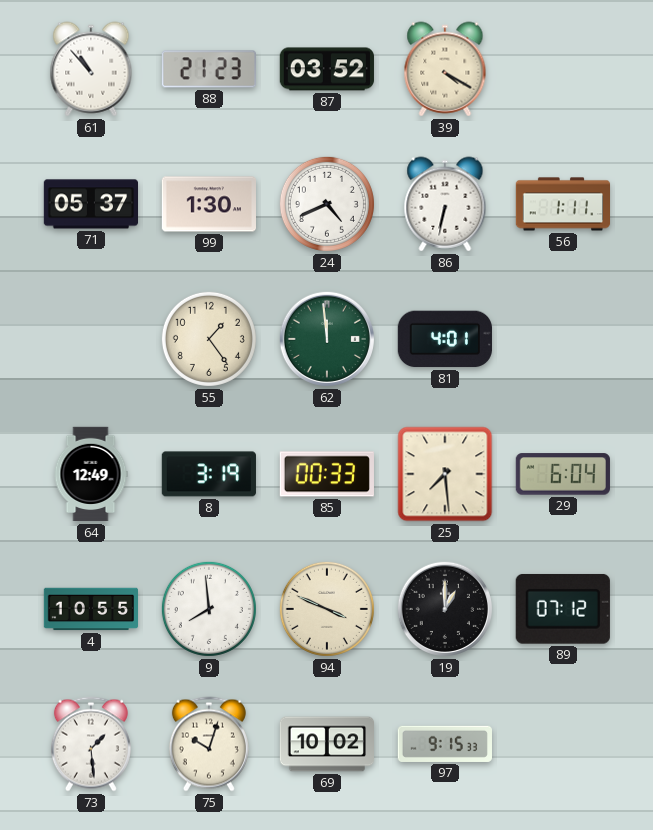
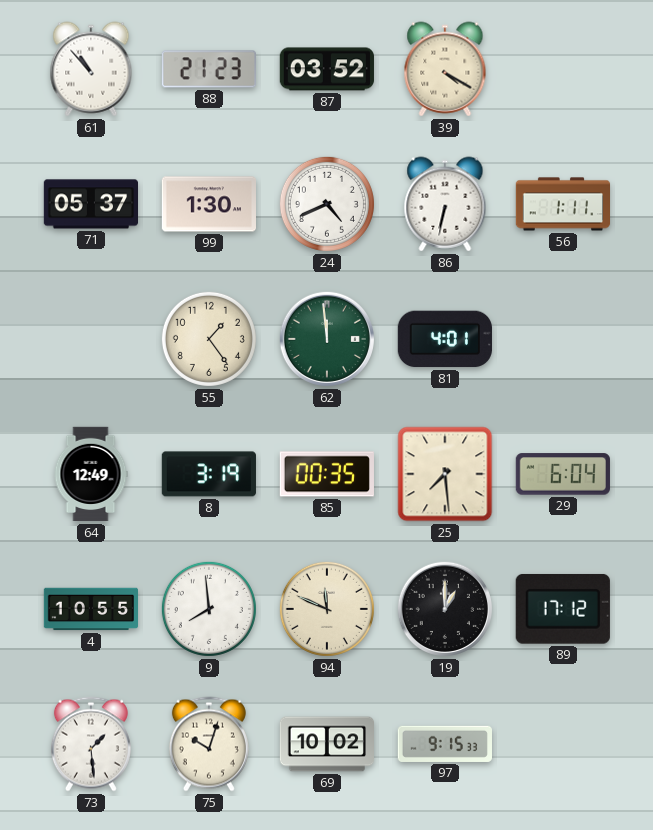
85: 00:33 -> 00:35 (326, 474)
94: 3:49 -> 11:49 (327, 609)
89: 07:12 -> 17:12 (563, 609)
